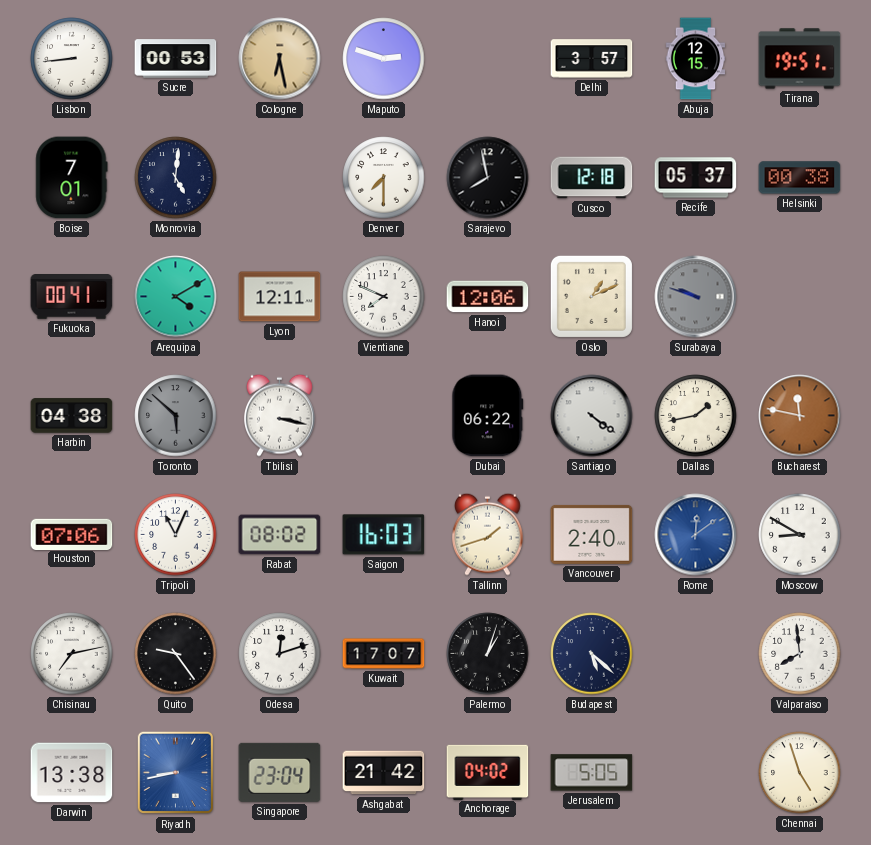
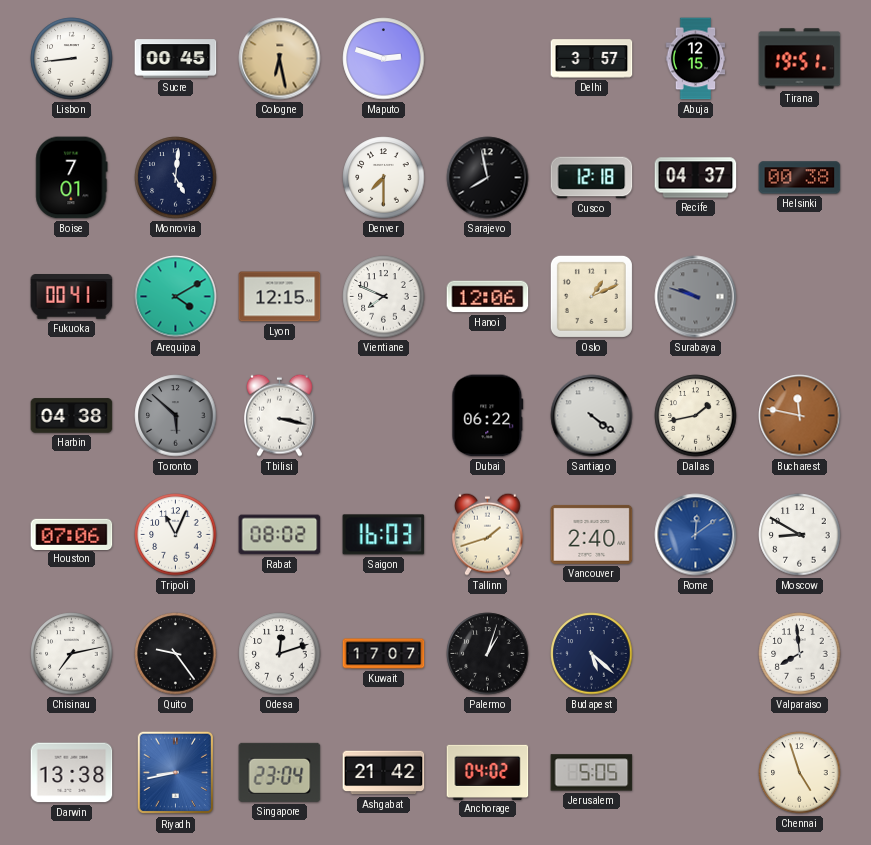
Sucre: 00:53 -> 00:45 (176, 59)
Recife: 05:37 -> 04:37 (696, 178)
Lyon: 12:11 -> 12:15 (280, 297)
